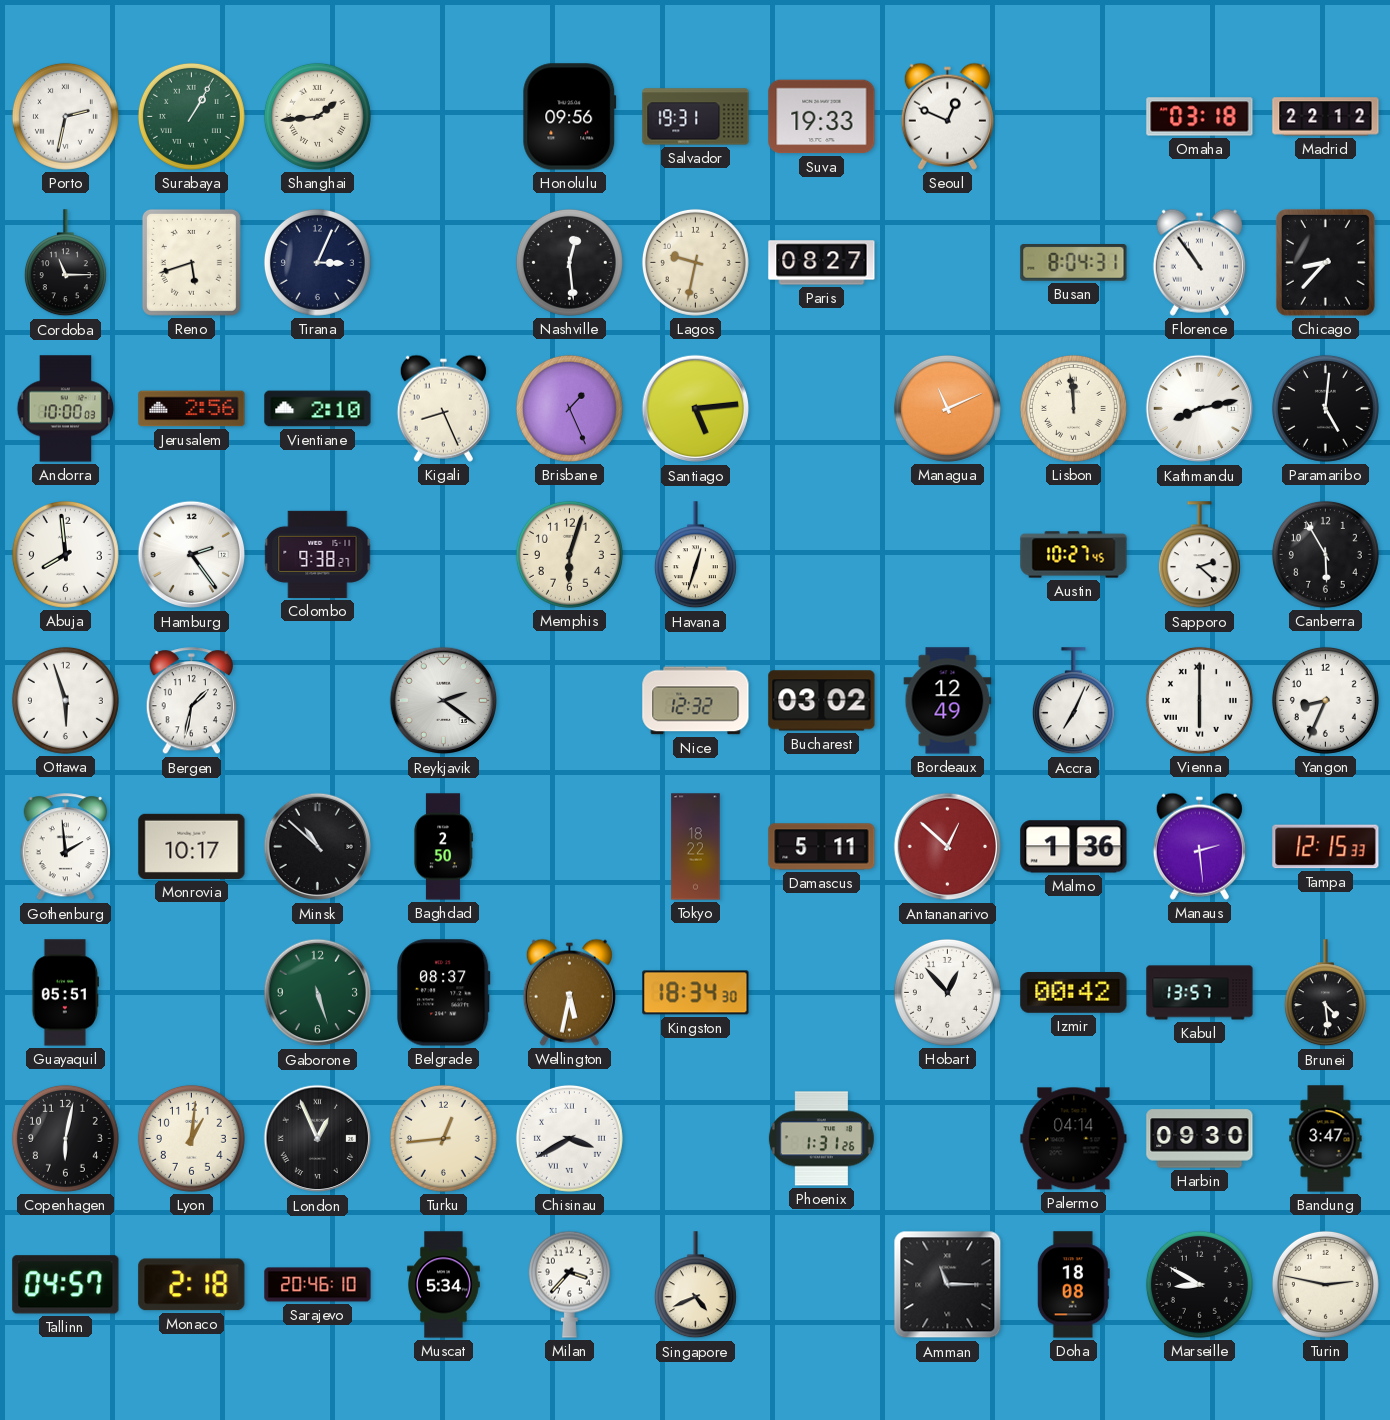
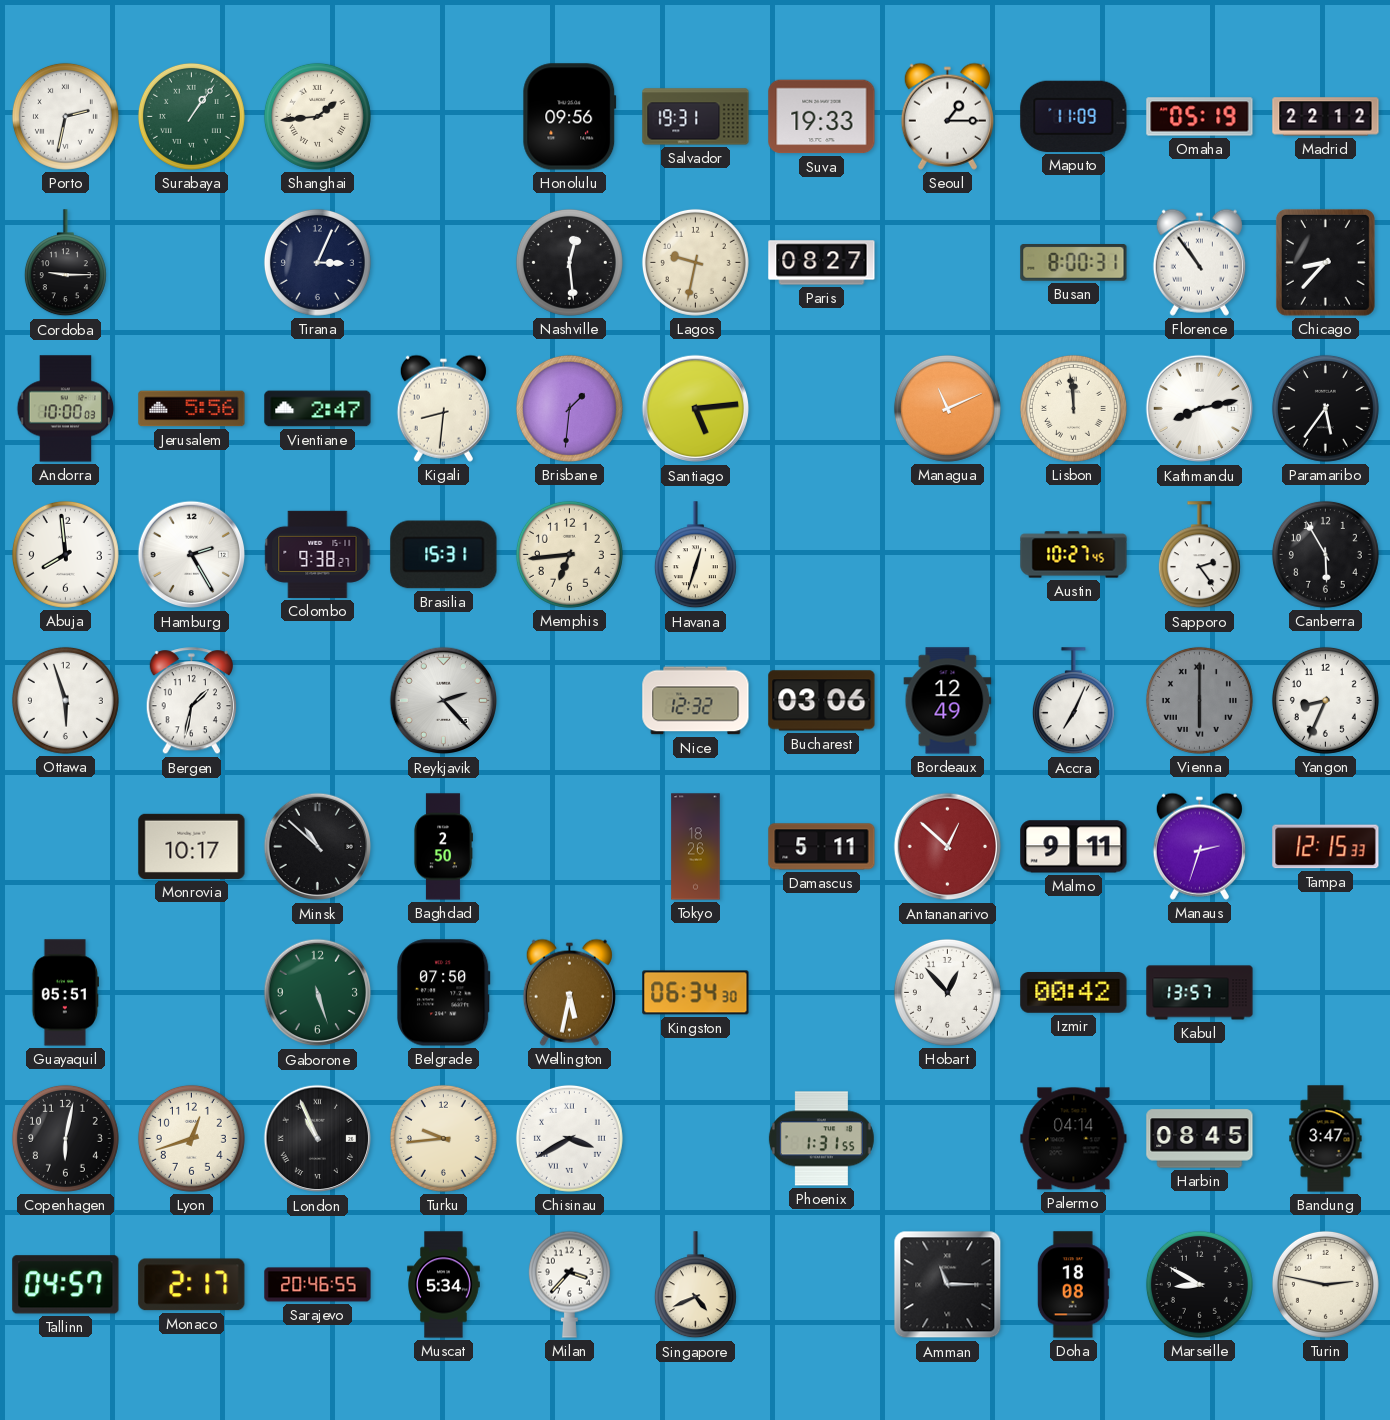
Surabaya: 1:05 -> 1:06 (191, 116)
Seoul: 12:49 -> 1:15 (947, 116)
Maputo: none -> 11:09 (1074, 116)
Omaha: 03:18 -> 05:19 (1200, 117)
Cordoba: 11:15 -> 9:15 (65, 263)
Reno: 5:42 -> none (191, 262)
Busan: 8:04 -> 8:00 (1074, 263)
Jerusalem: 2:56 -> 5:56 (192, 409)
Vientiane: 2:10 -> 2:47 (318, 409)
Kigali: 8:26 -> 8:31 (443, 408)
Brisbane: 1:26 -> 1:31 (569, 408)
Paramaribo: 5:01 -> 5:36 (1325, 408)
Hamburg: 2:24 -> 2:25 (192, 555)
Brasilia: none -> 15:31 (444, 555)
Memphis: 6:03 -> 6:44 (569, 554)
Sapporo: 2:22 -> 2:24 (1199, 555)
Reykjavik: 2:21 -> 2:23 (444, 701)
Bucharest: 03:02 -> 03:06 (822, 701)
Vienna dial: white -> grey (1199, 700)
Gothenburg: 1:59 -> none (65, 847)
Tokyo: 18:22 -> 18:26 (696, 847)
Malmo: 1:36 -> 9:11 (1074, 847)
Manaus: 2:29 -> 2:33 (1199, 846)
Belgrade: 08:37 -> 07:50 (444, 993)
Kingston: 18:34 -> 06:34 (696, 993)
Brunei: 4:29 -> none (1325, 993)
Lyon: 1:01 -> 12:42 (191, 1138)
London: 12:56 -> 10:56 (318, 1139)
Turku: 12:44 -> 9:44 (443, 1138)
Phoenix: 1:31:26 -> 1:31:55 (821, 1139)
Harbin: 09:30 -> 08:45 (1200, 1139)
Monaco: 2:18 -> 2:17 (192, 1285)
Sarajevo: 20:46:10 -> 20:46:55 (318, 1285)
